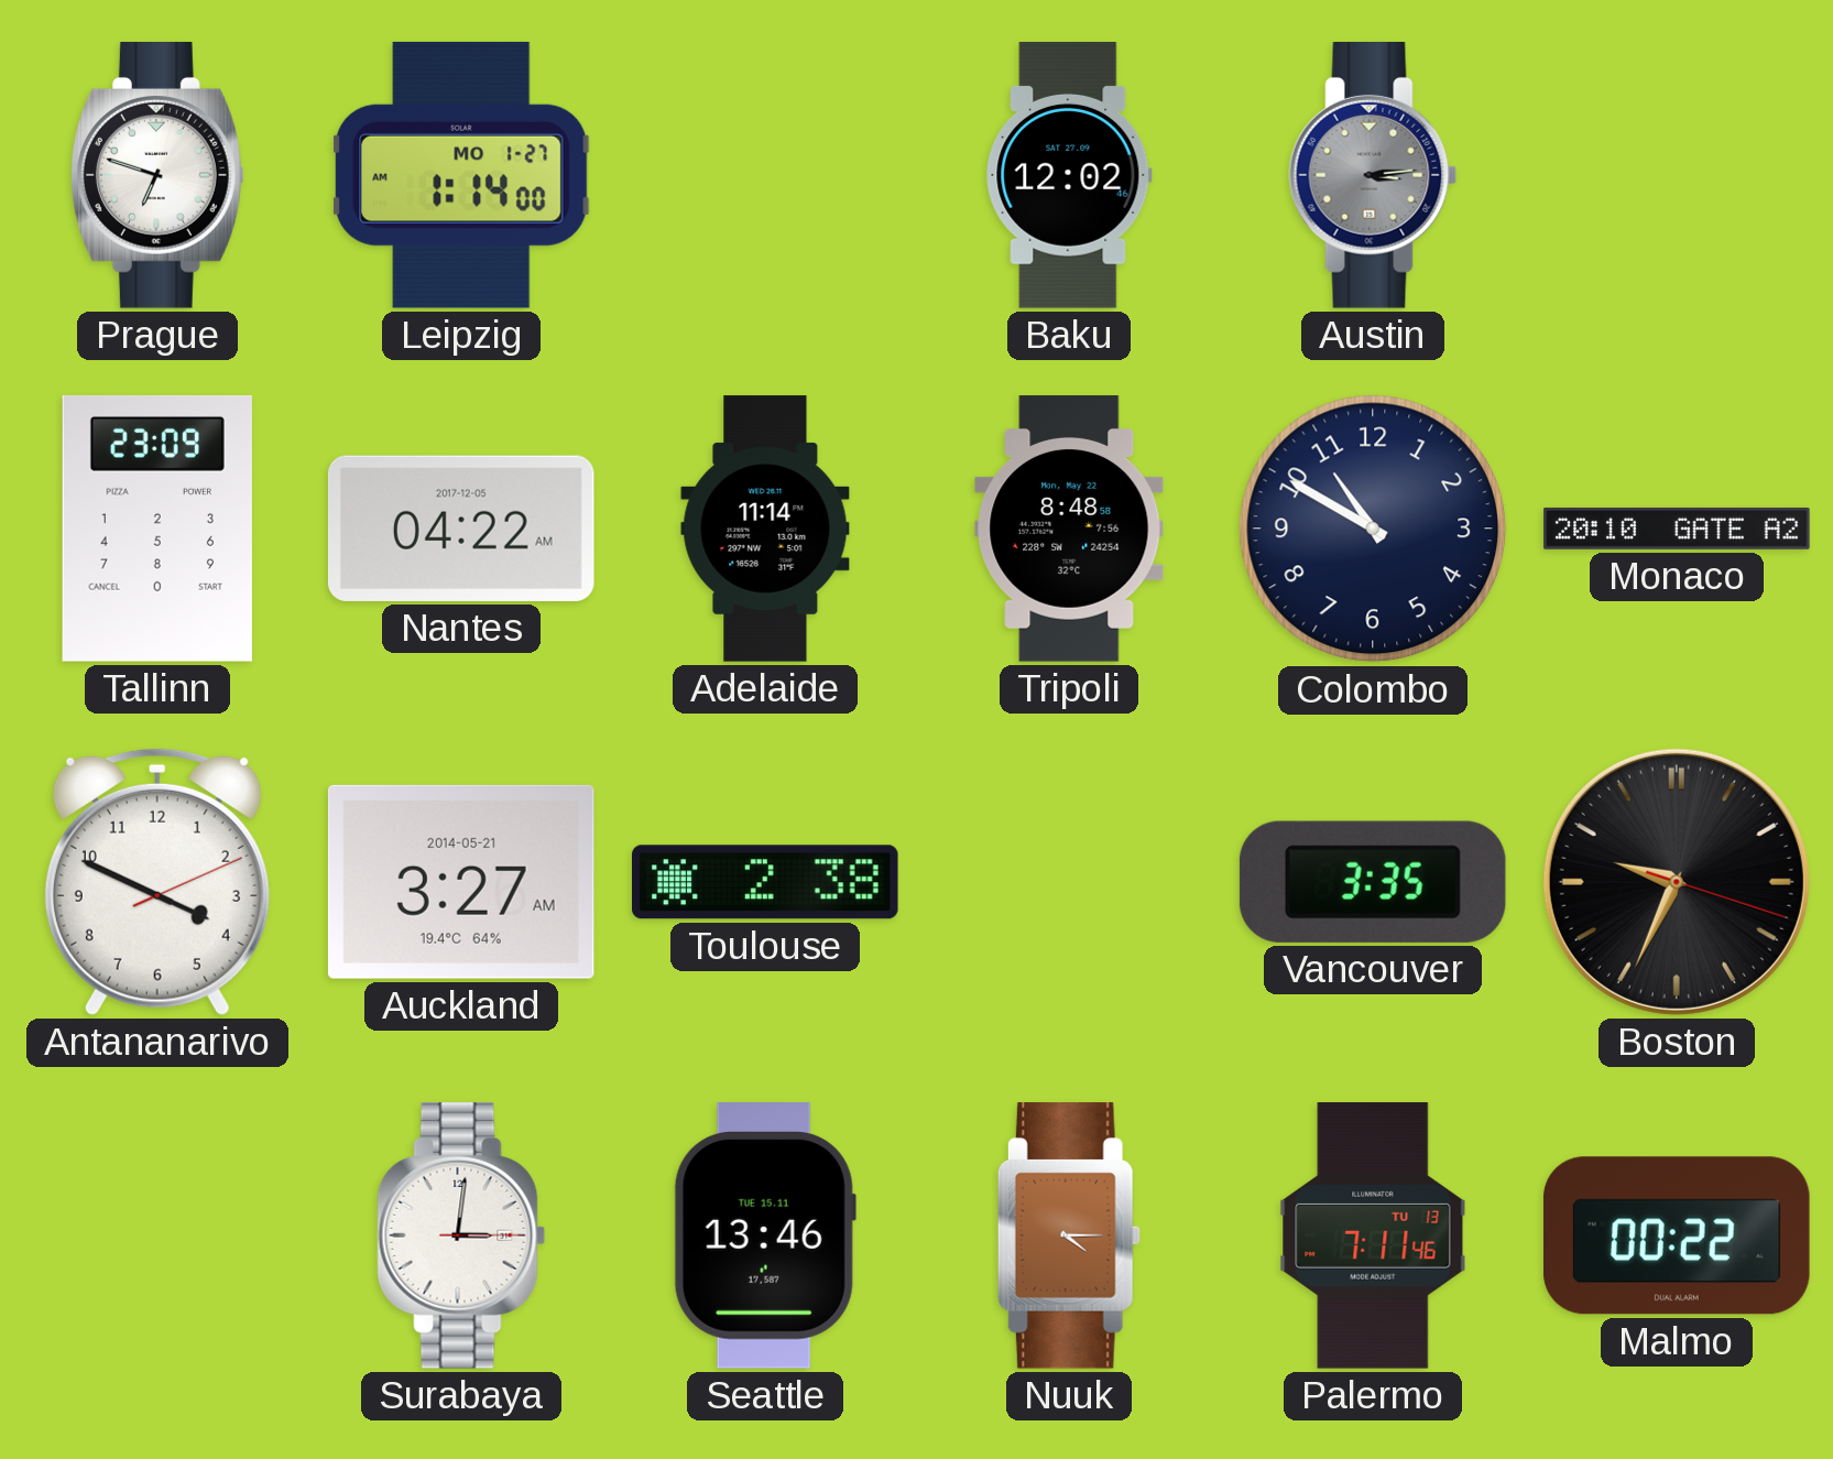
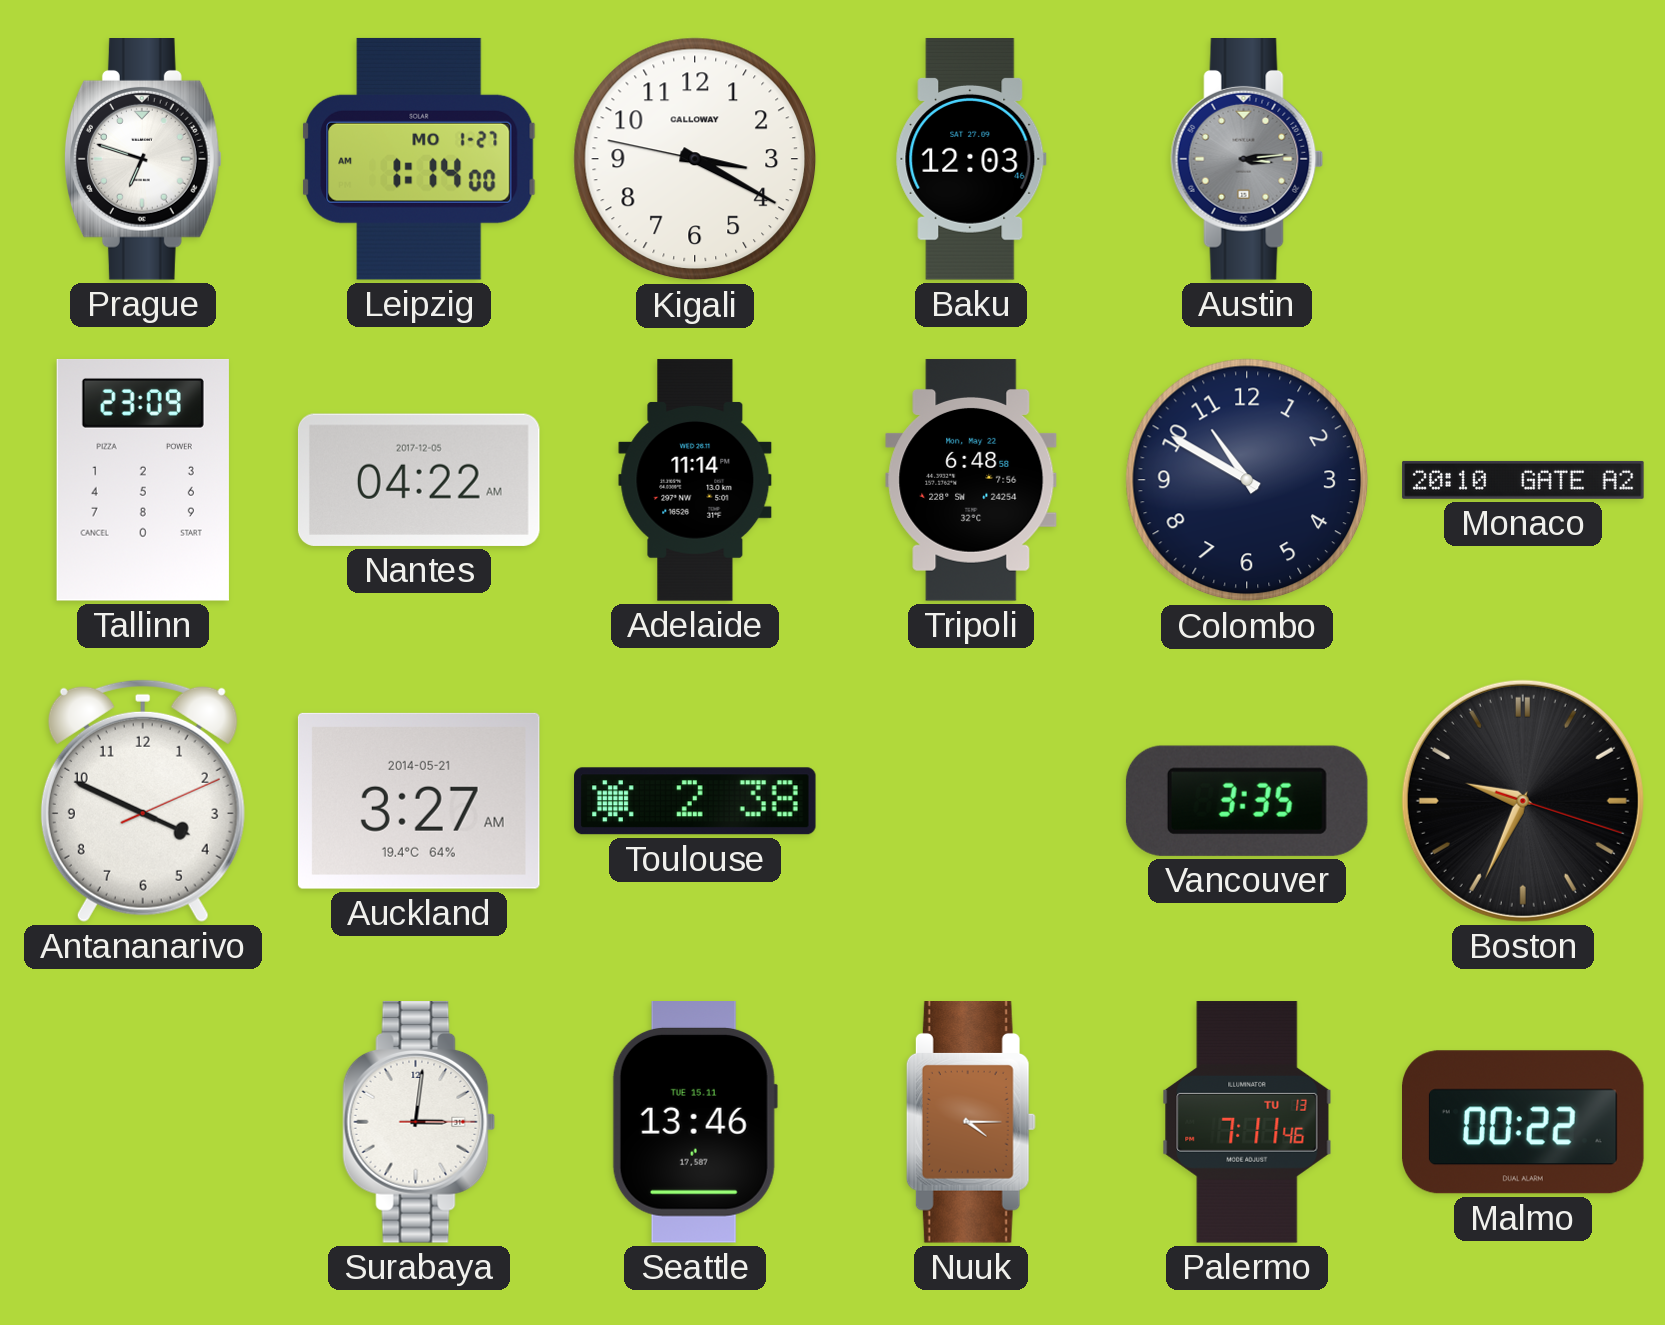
Kigali: none -> 3:19 (695, 159)
Baku: 12:02 -> 12:03 (971, 159)
Tripoli: 8:48 -> 6:48 (971, 480)
